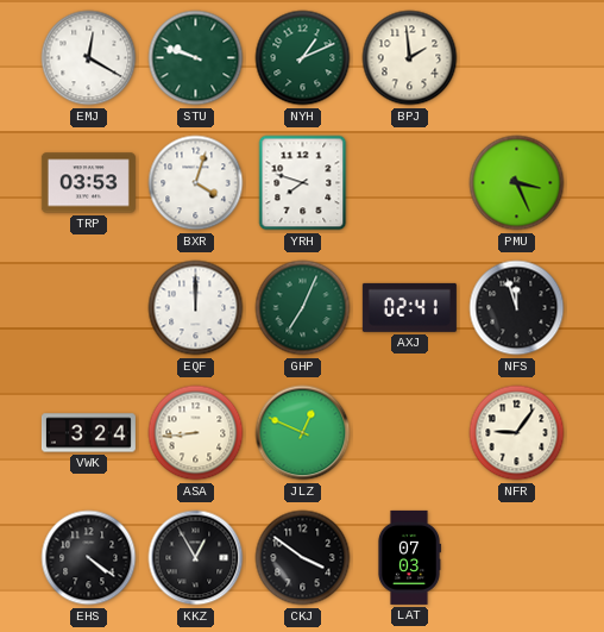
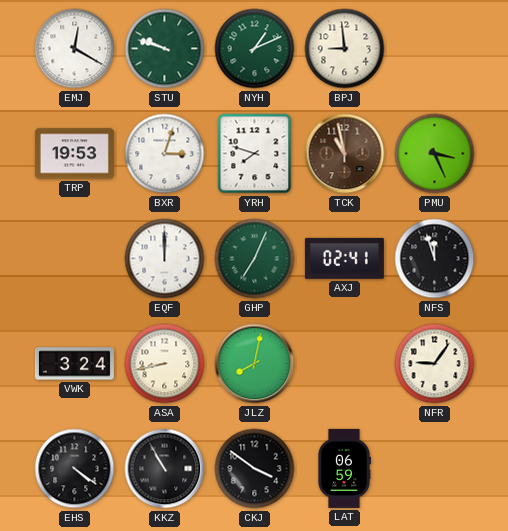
BPJ: 1:59 -> 8:59 (345, 49)
TRP: 03:53 -> 19:53 (74, 154)
BXR: 4:03 -> 3:03 (165, 154)
TCK: none -> 10:58 (345, 154)
ASA: 8:44 -> 8:43 (165, 364)
JLZ: 12:49 -> 8:02 (255, 364)
KKZ: 12:55 -> 10:55 (165, 469)
LAT: 07:03 -> 06:59 (344, 468)
